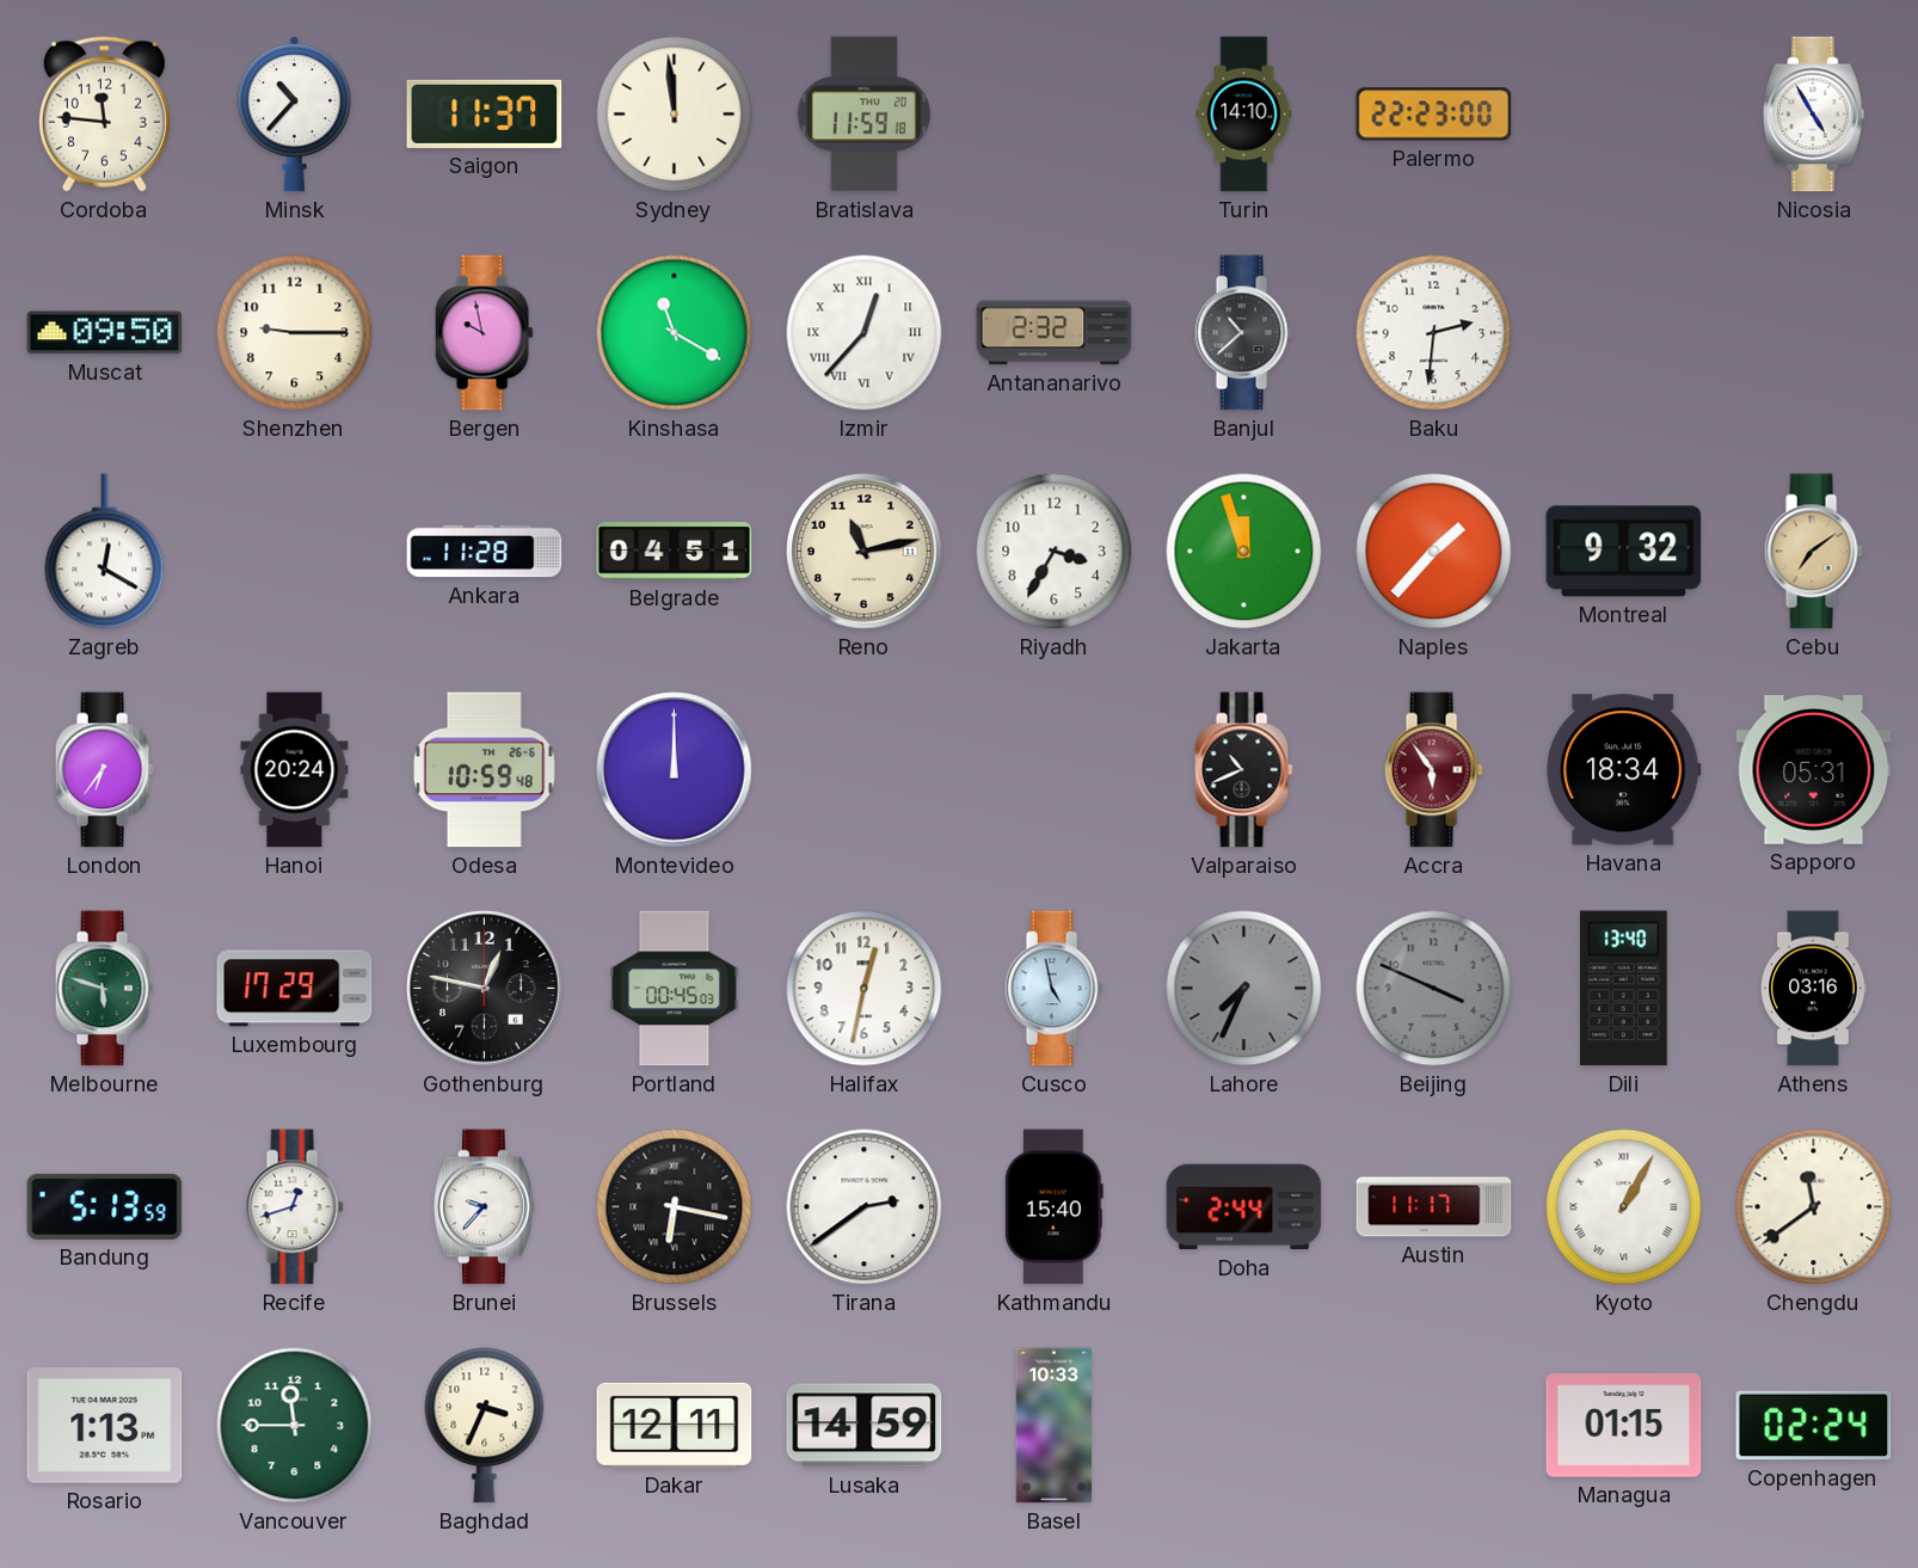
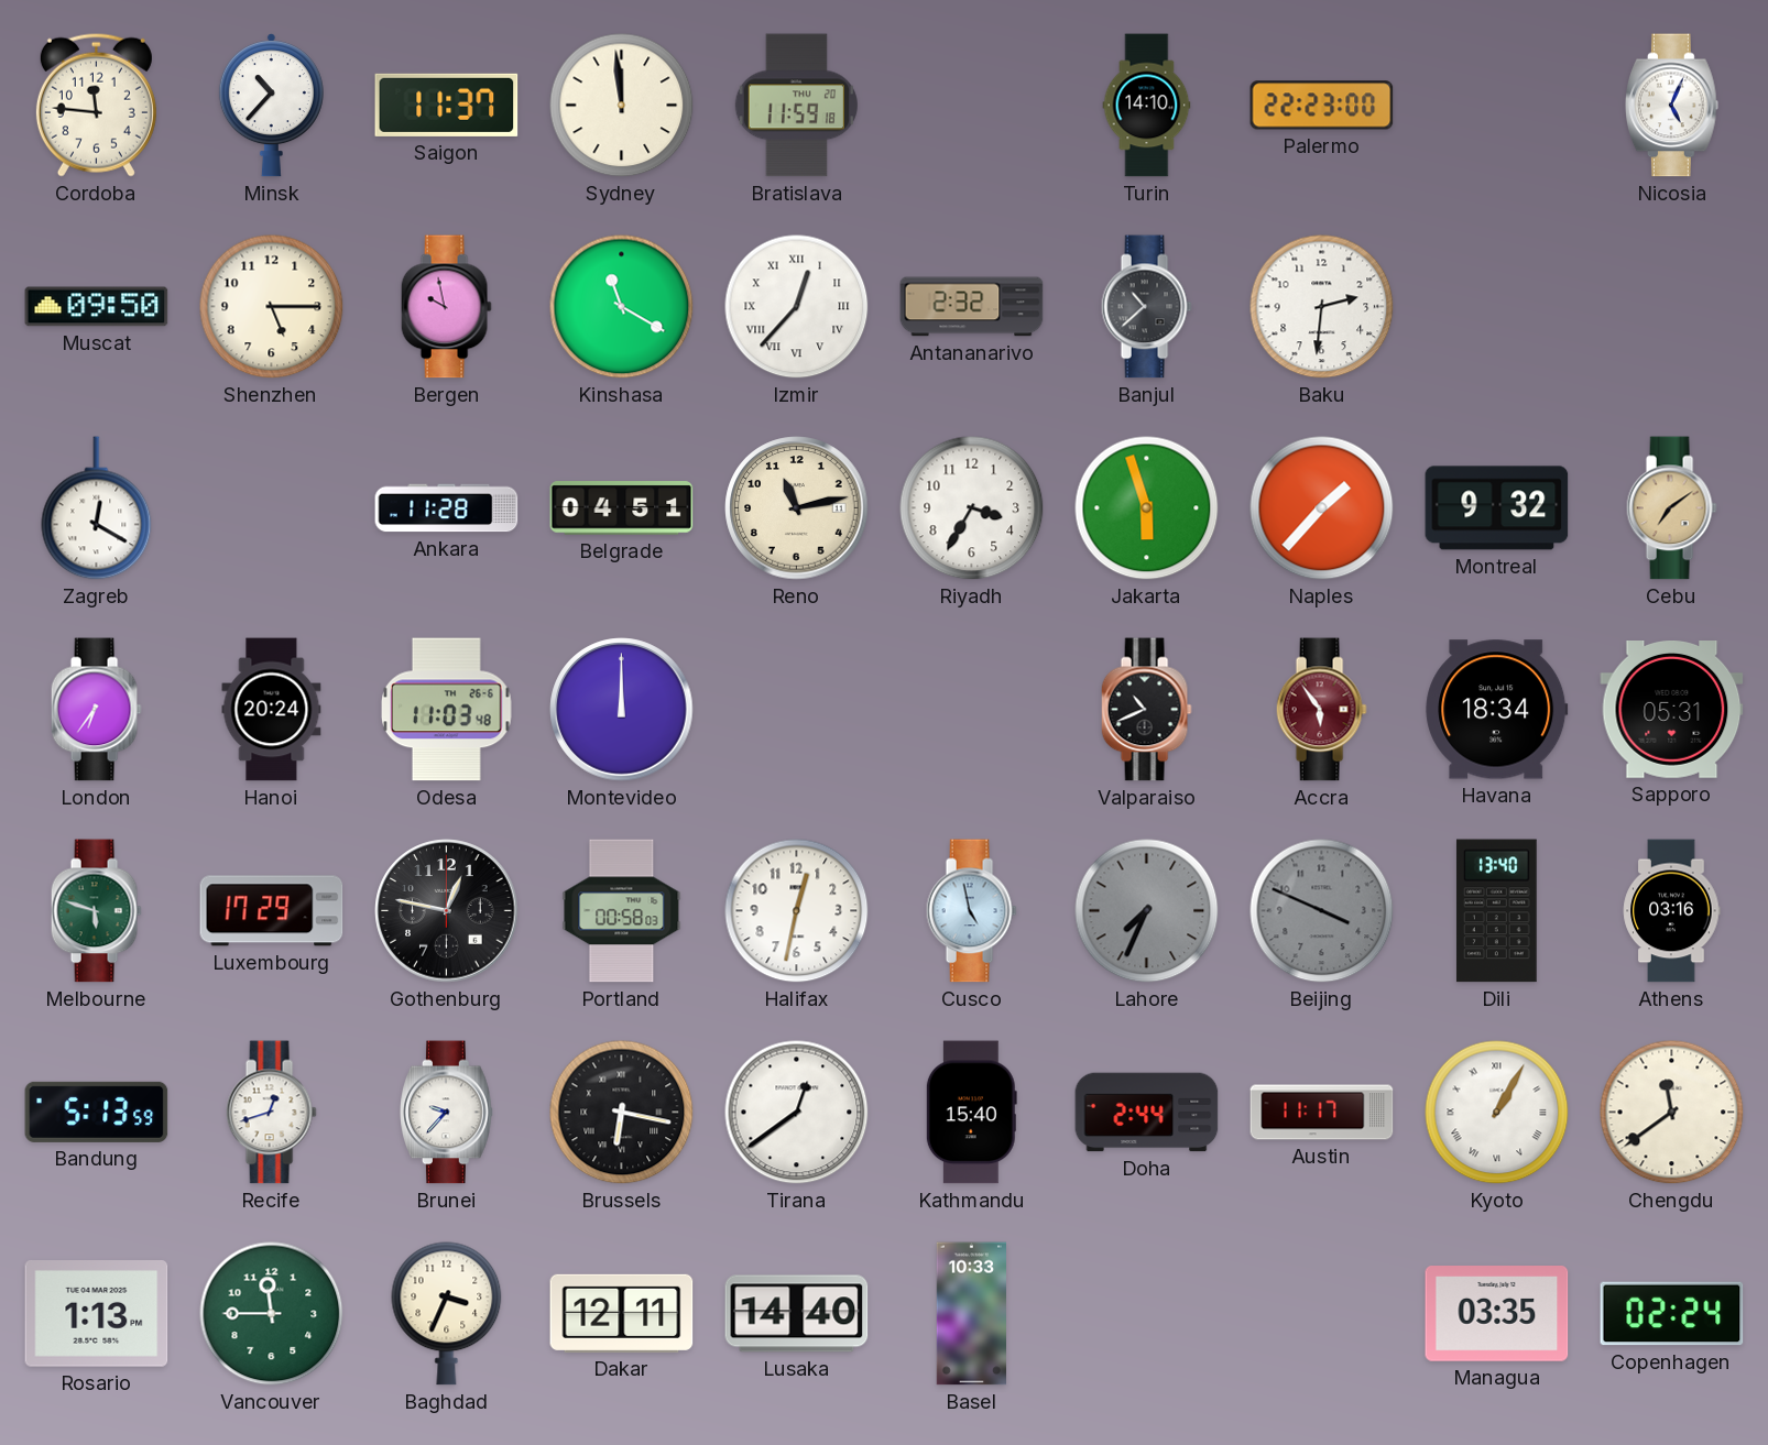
Nicosia: 4:55 -> 5:04 (1672, 106)
Shenzhen: 9:15 -> 5:15 (272, 307)
Jakarta: 11:57 -> 5:57 (1147, 508)
Odesa: 10:59 -> 11:03 (447, 710)
Portland: 00:45 -> 00:58 (622, 911)
Tirana: 2:39 -> 12:39 (797, 1113)
Lusaka: 14:59 -> 14:40 (797, 1314)
Managua: 01:15 -> 03:35 (1497, 1314)
